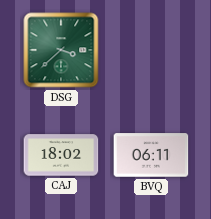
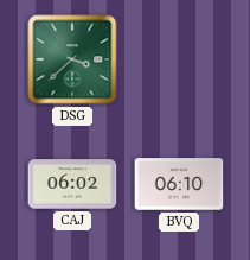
CAJ: 18:02 -> 06:02 (72, 184)
BVQ: 06:11 -> 06:10 (179, 184)
